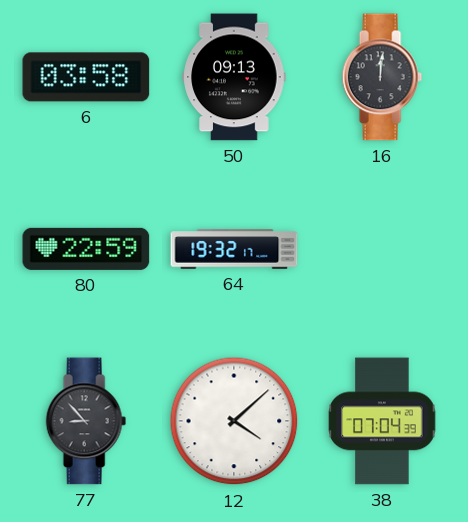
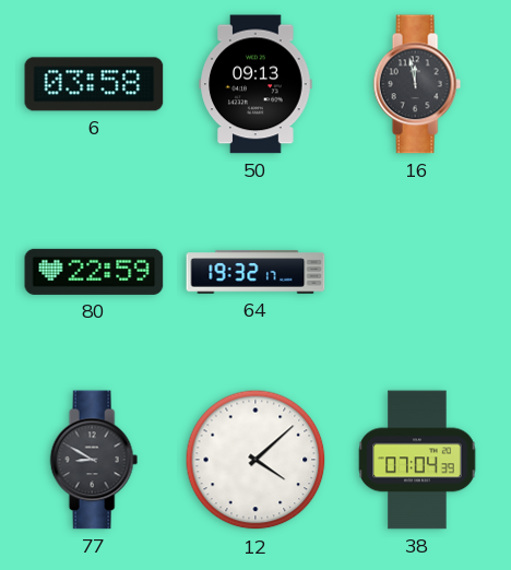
16: 12:01 -> 11:58 (417, 84)
77: 8:53 -> 8:50 (94, 460)
